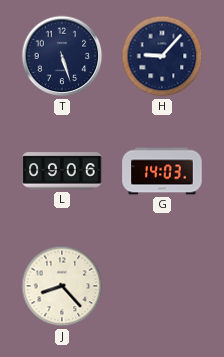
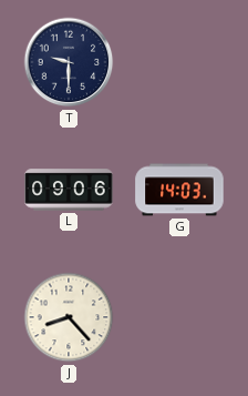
T: 5:27 -> 9:30 (69, 62)
H: 9:07 -> none (162, 56)
